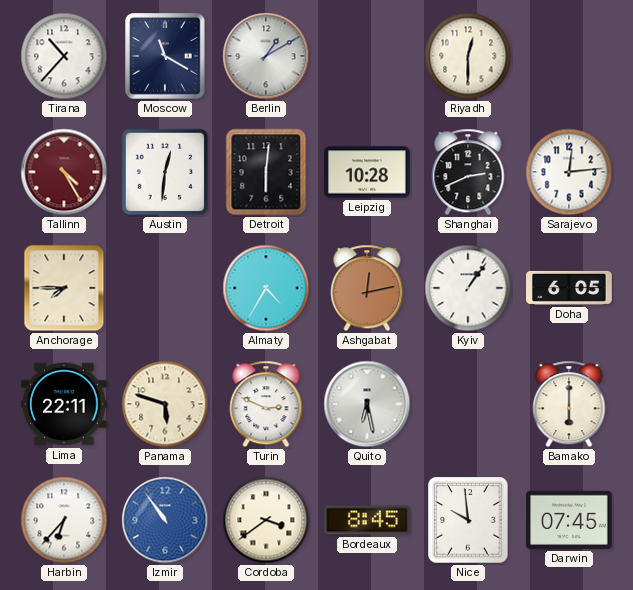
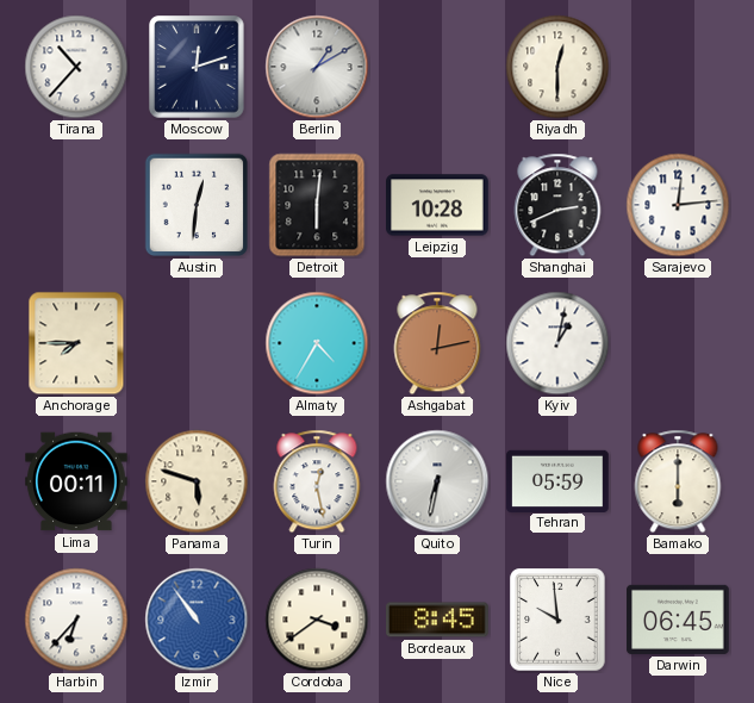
Moscow: 11:20 -> 12:12 (197, 67)
Tallinn: 4:25 -> none (64, 172)
Kyiv: 1:06 -> 1:02 (557, 343)
Doha: 6:05 -> none (569, 288)
Lima: 22:11 -> 00:11 (76, 481)
Turin: 2:49 -> 12:28 (317, 481)
Quito: 6:28 -> 6:32 (437, 481)
Tehran: none -> 05:59 (557, 480)
Darwin: 07:45 -> 06:45 (678, 620)
